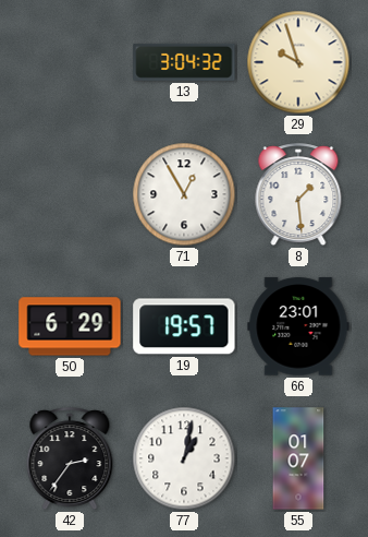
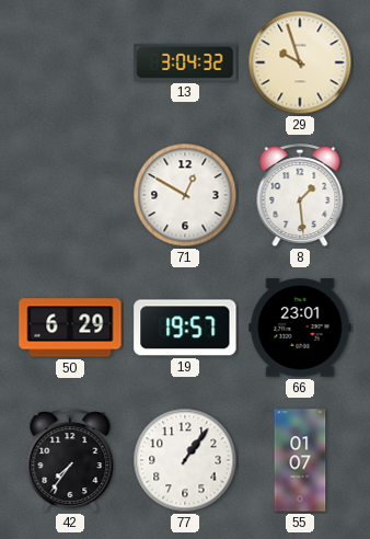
71: 12:55 -> 12:50 (185, 195)
42: 2:36 -> 7:36 (70, 461)
77: 1:02 -> 1:06 (185, 460)
